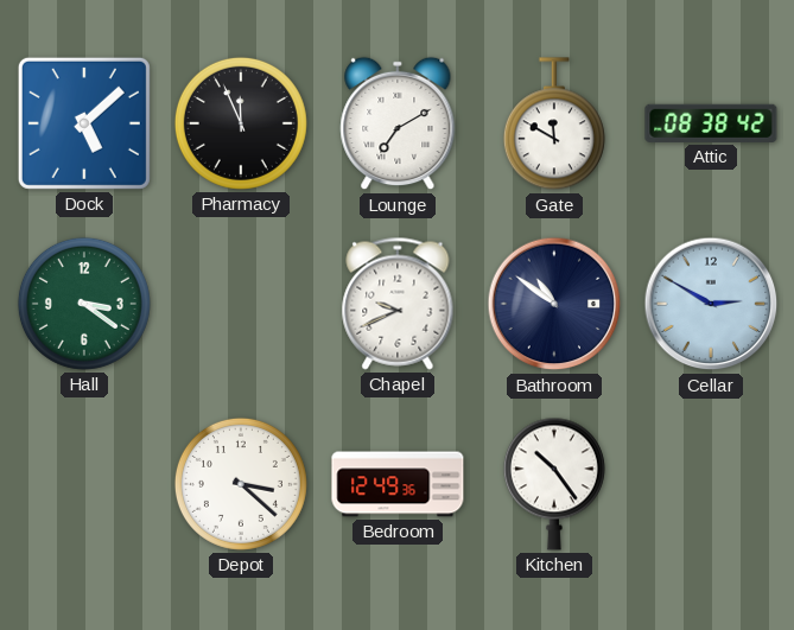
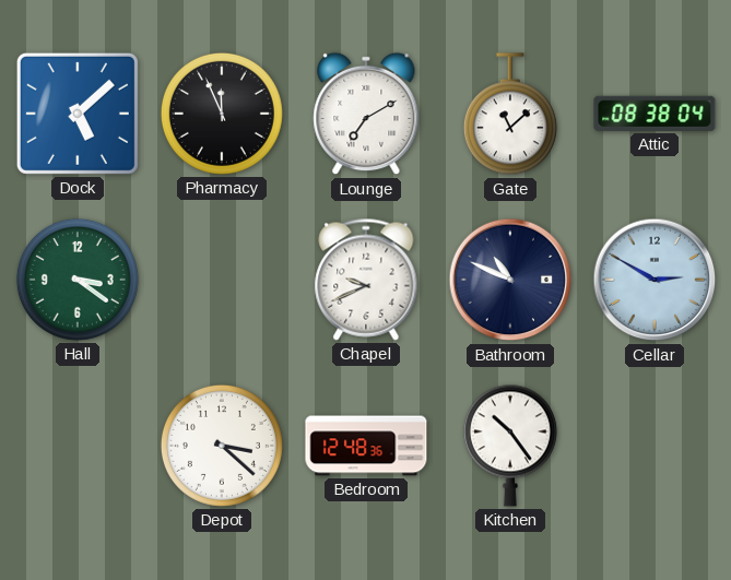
Gate: 11:50 -> 11:08 (510, 115)
Attic: 08:38:42 -> 08:38:04 (655, 114)
Bathroom: 10:51 -> 10:49 (510, 280)
Bedroom: 12:49 -> 12:48 (366, 446)
